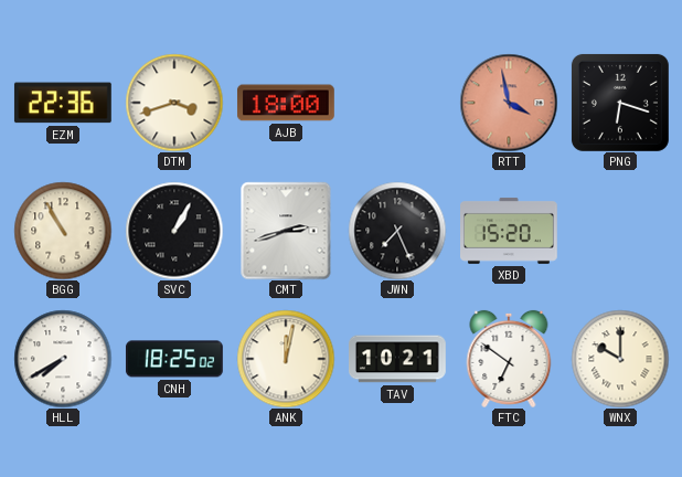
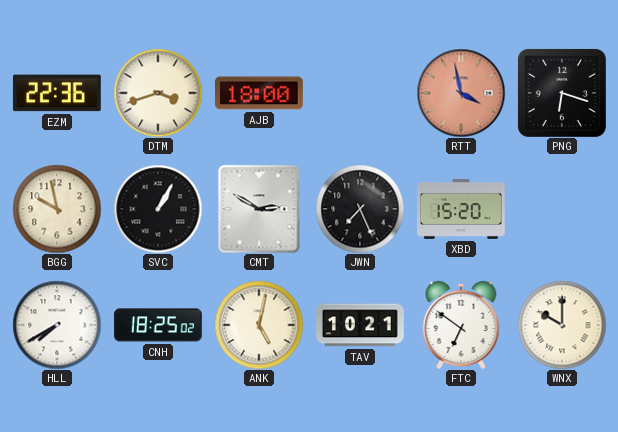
BGG: 10:55 -> 9:58 (57, 209)
CMT: 2:42 -> 2:50 (259, 209)
ANK: 12:02 -> 5:02 (259, 325)
